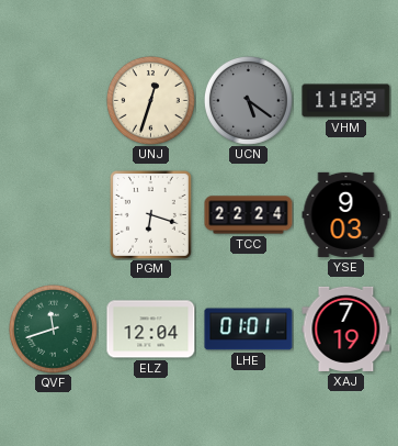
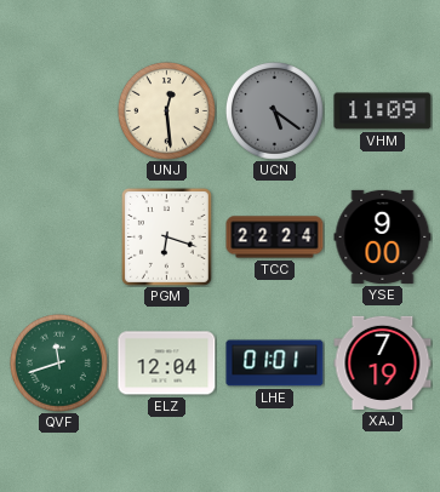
UNJ: 12:33 -> 12:29 (166, 110)
YSE: 9:03 -> 9:00 (383, 236)
